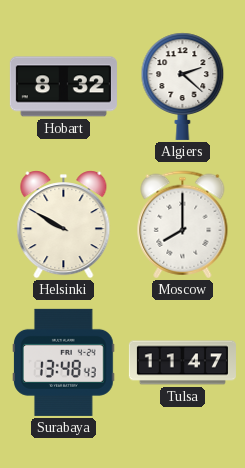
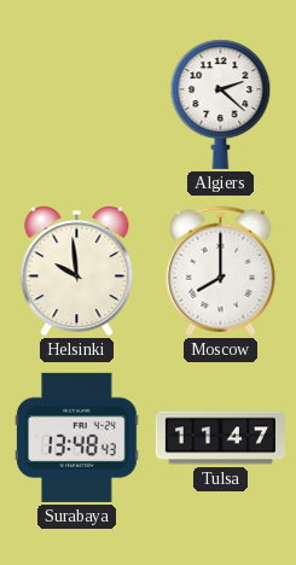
Hobart: 8:32 -> none (63, 87)
Helsinki: 9:50 -> 9:59 (77, 272)
